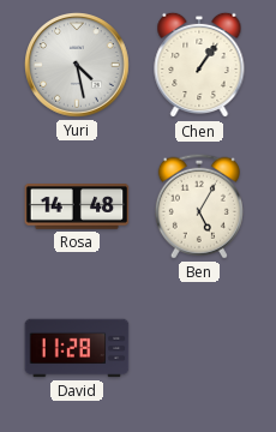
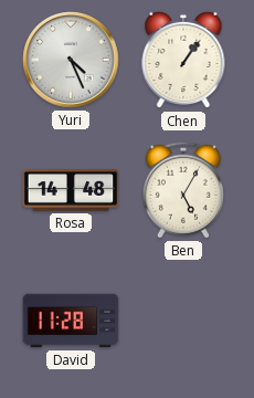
Yuri: 4:28 -> 4:26 (72, 61)
